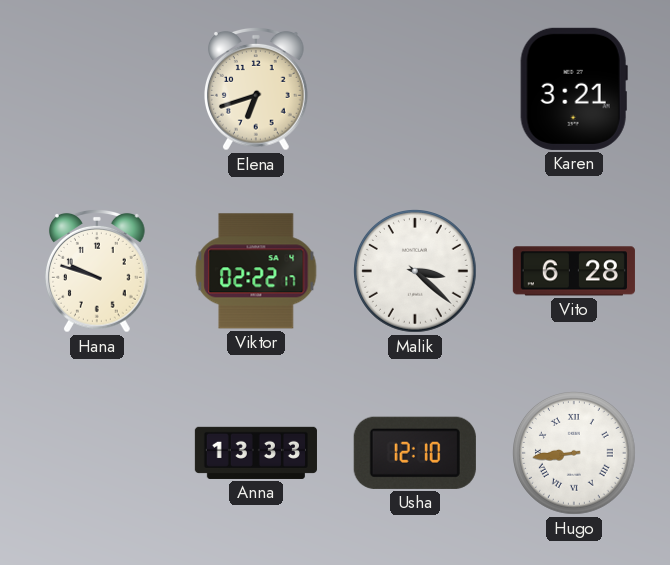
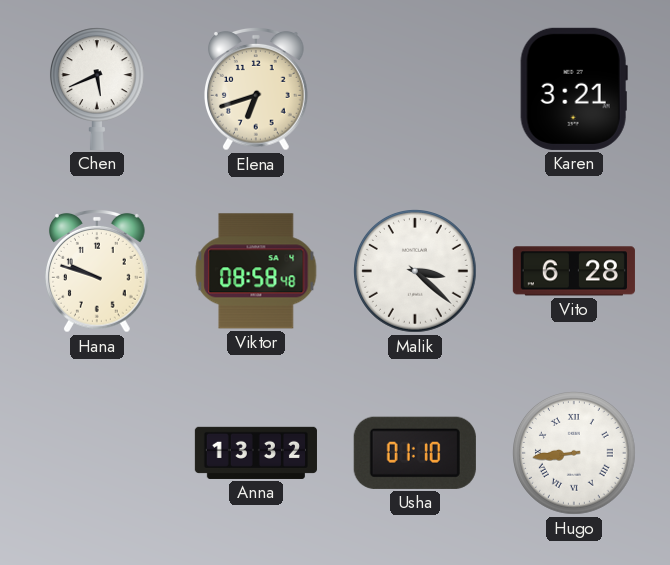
Chen: none -> 5:41 (97, 89)
Viktor: 02:22 -> 08:58 (256, 271)
Anna: 13:33 -> 13:32 (256, 453)
Usha: 12:10 -> 01:10 (415, 453)
